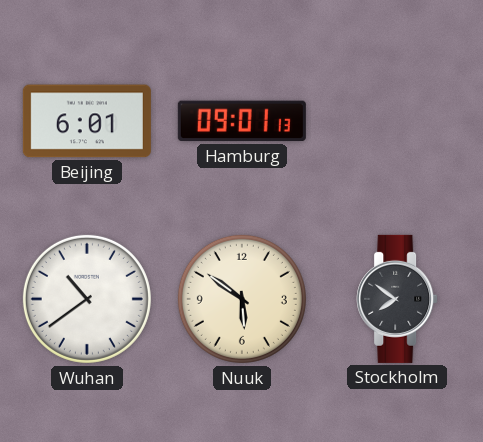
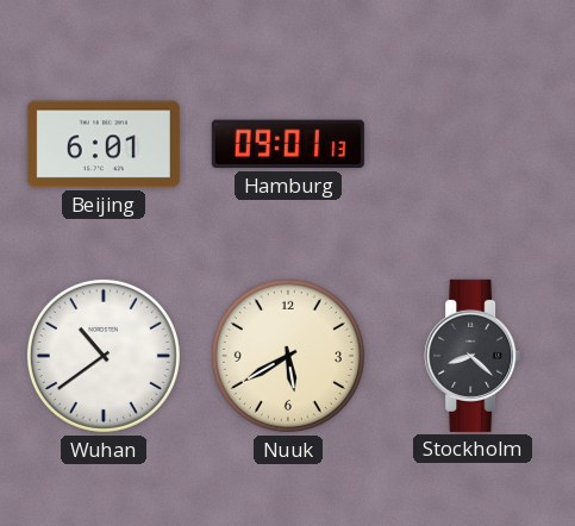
Nuuk: 5:51 -> 5:40 (288, 356)
Stockholm: 7:51 -> 8:22 (473, 356)
